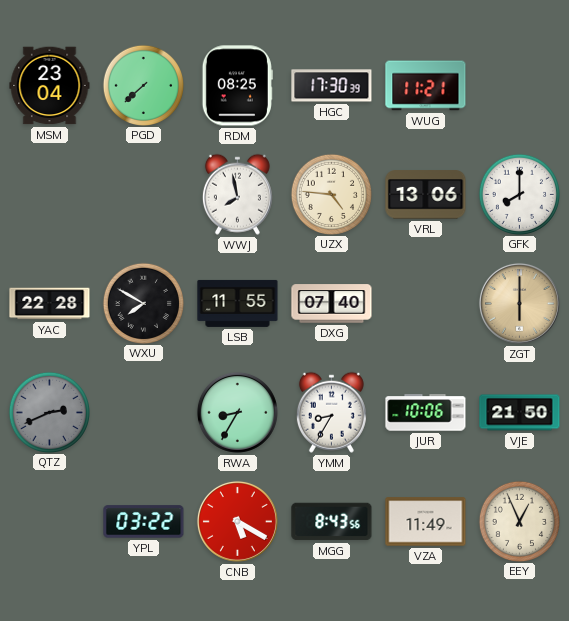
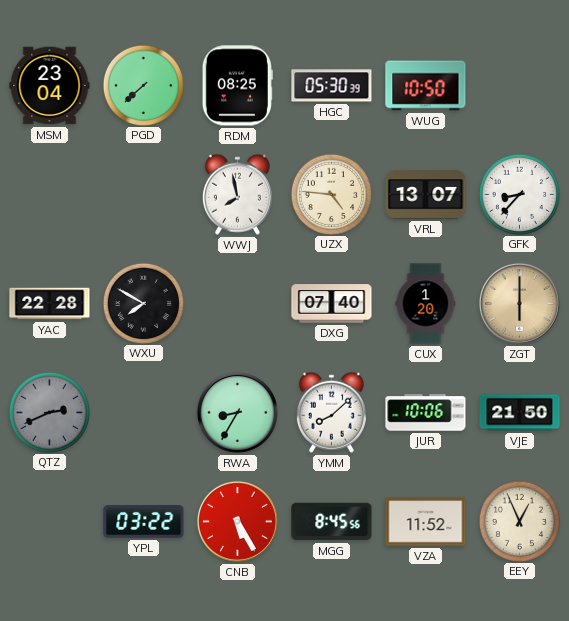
HGC: 17:30 -> 05:30 (332, 86)
WUG: 11:21 -> 10:50 (426, 86)
VRL: 13:06 -> 13:07 (426, 195)
GFK: 8:00 -> 8:37 (519, 194)
LSB: 11:55 -> none (238, 303)
CUX: none -> 1:20 (426, 304)
YMM: 8:35 -> 8:08 (331, 412)
CNB: 5:20 -> 5:25 (237, 521)
MGG: 8:43 -> 8:45 (332, 522)
VZA: 11:49 -> 11:52 (426, 522)
